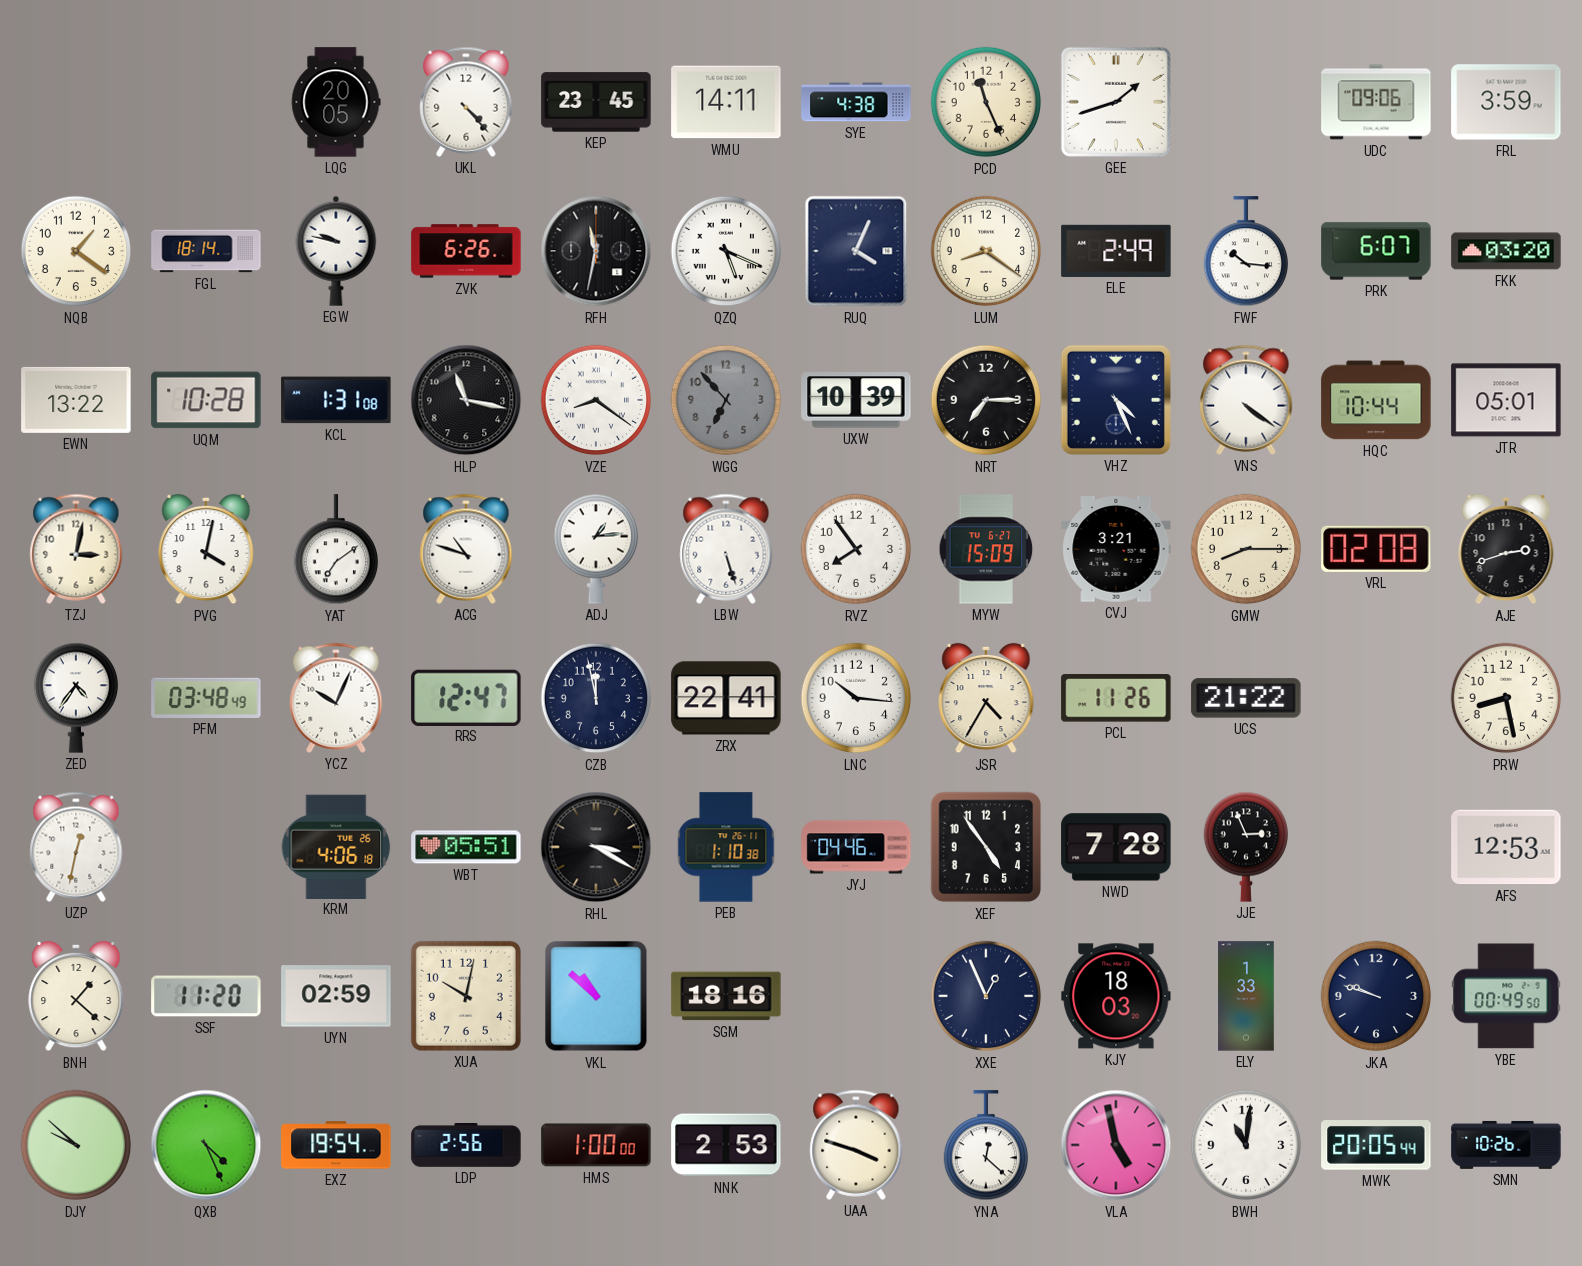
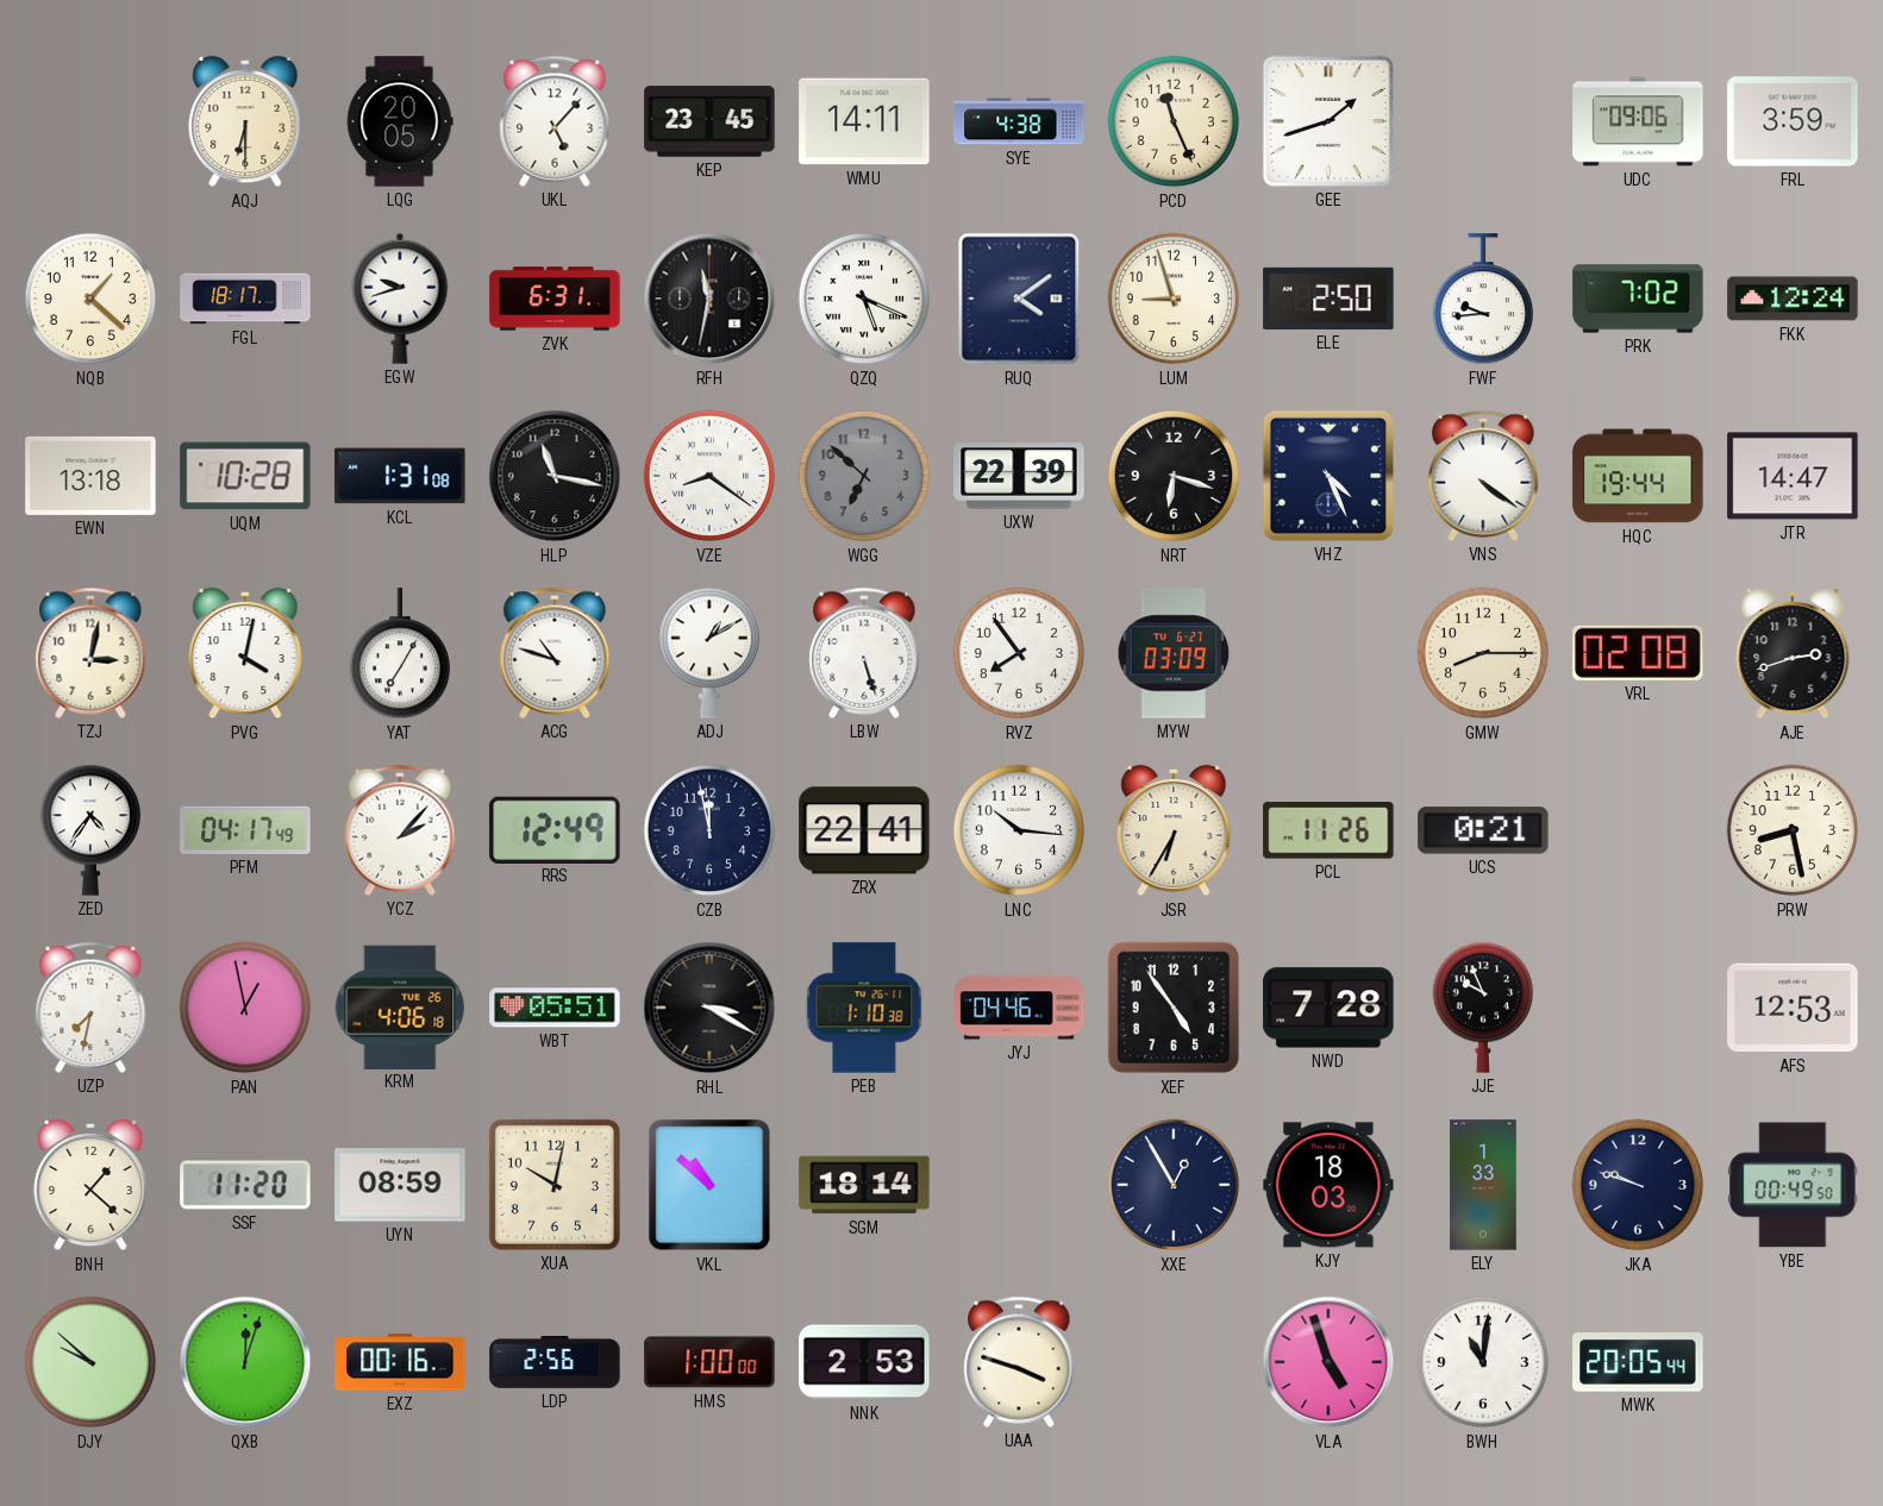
AQJ: none -> 6:30 (245, 121)
UKL: 4:23 -> 5:07 (555, 121)
NQB: 1:21 -> 1:22 (90, 299)
FGL: 18:14 -> 18:17 (245, 299)
EGW: 9:47 -> 9:42 (400, 299)
ZVK: 6:26 -> 6:31 (555, 299)
RUQ: 4:04 -> 4:09 (1019, 299)
LUM: 8:21 -> 8:57 (1174, 299)
ELE: 2:49 -> 2:50 (1328, 299)
FWF: 10:16 -> 9:44 (1482, 300)
PRK: 6:07 -> 7:02 (1638, 299)
FKK: 03:20 -> 12:24 (1793, 299)
EWN: 13:22 -> 13:18 (90, 476)
WGG: 6:53 -> 6:52 (864, 476)
UXW: 10:39 -> 22:39 (1019, 476)
NRT: 7:15 -> 6:18 (1174, 476)
HQC: 10:44 -> 19:44 (1638, 476)
JTR: 05:01 -> 14:47 (1793, 476)
YAT: 7:09 -> 7:05 (399, 654)
ADJ: 1:14 -> 1:10 (708, 653)
MYW: 15:09 -> 03:09 (1174, 653)
CVJ: 3:21 -> none (1116, 549)
PFM: 03:48 -> 04:17 (245, 830)
YCZ: 10:04 -> 2:07 (400, 830)
RRS: 12:47 -> 12:49 (555, 829)
JSR: 4:35 -> 6:35 (1174, 830)
UCS: 21:22 -> 0:21 (1483, 830)
UZP: 12:32 -> 7:32 (90, 1008)
PAN: none -> 12:58 (245, 1008)
JJE: 2:56 -> 9:56 (1482, 1008)
UYN: 02:59 -> 08:59 (400, 1185)
SGM: 18:16 -> 18:14 (864, 1185)
XXE: 12:56 -> 12:55 (1174, 1185)
QXB: 4:26 -> 12:03 (245, 1362)
EXZ: 19:54 -> 00:16 (400, 1362)
YNA: 12:22 -> none (985, 1146)
VLA: 4:58 -> 4:57 (1328, 1362)
SMN: 10:26 -> none (1506, 1145)
